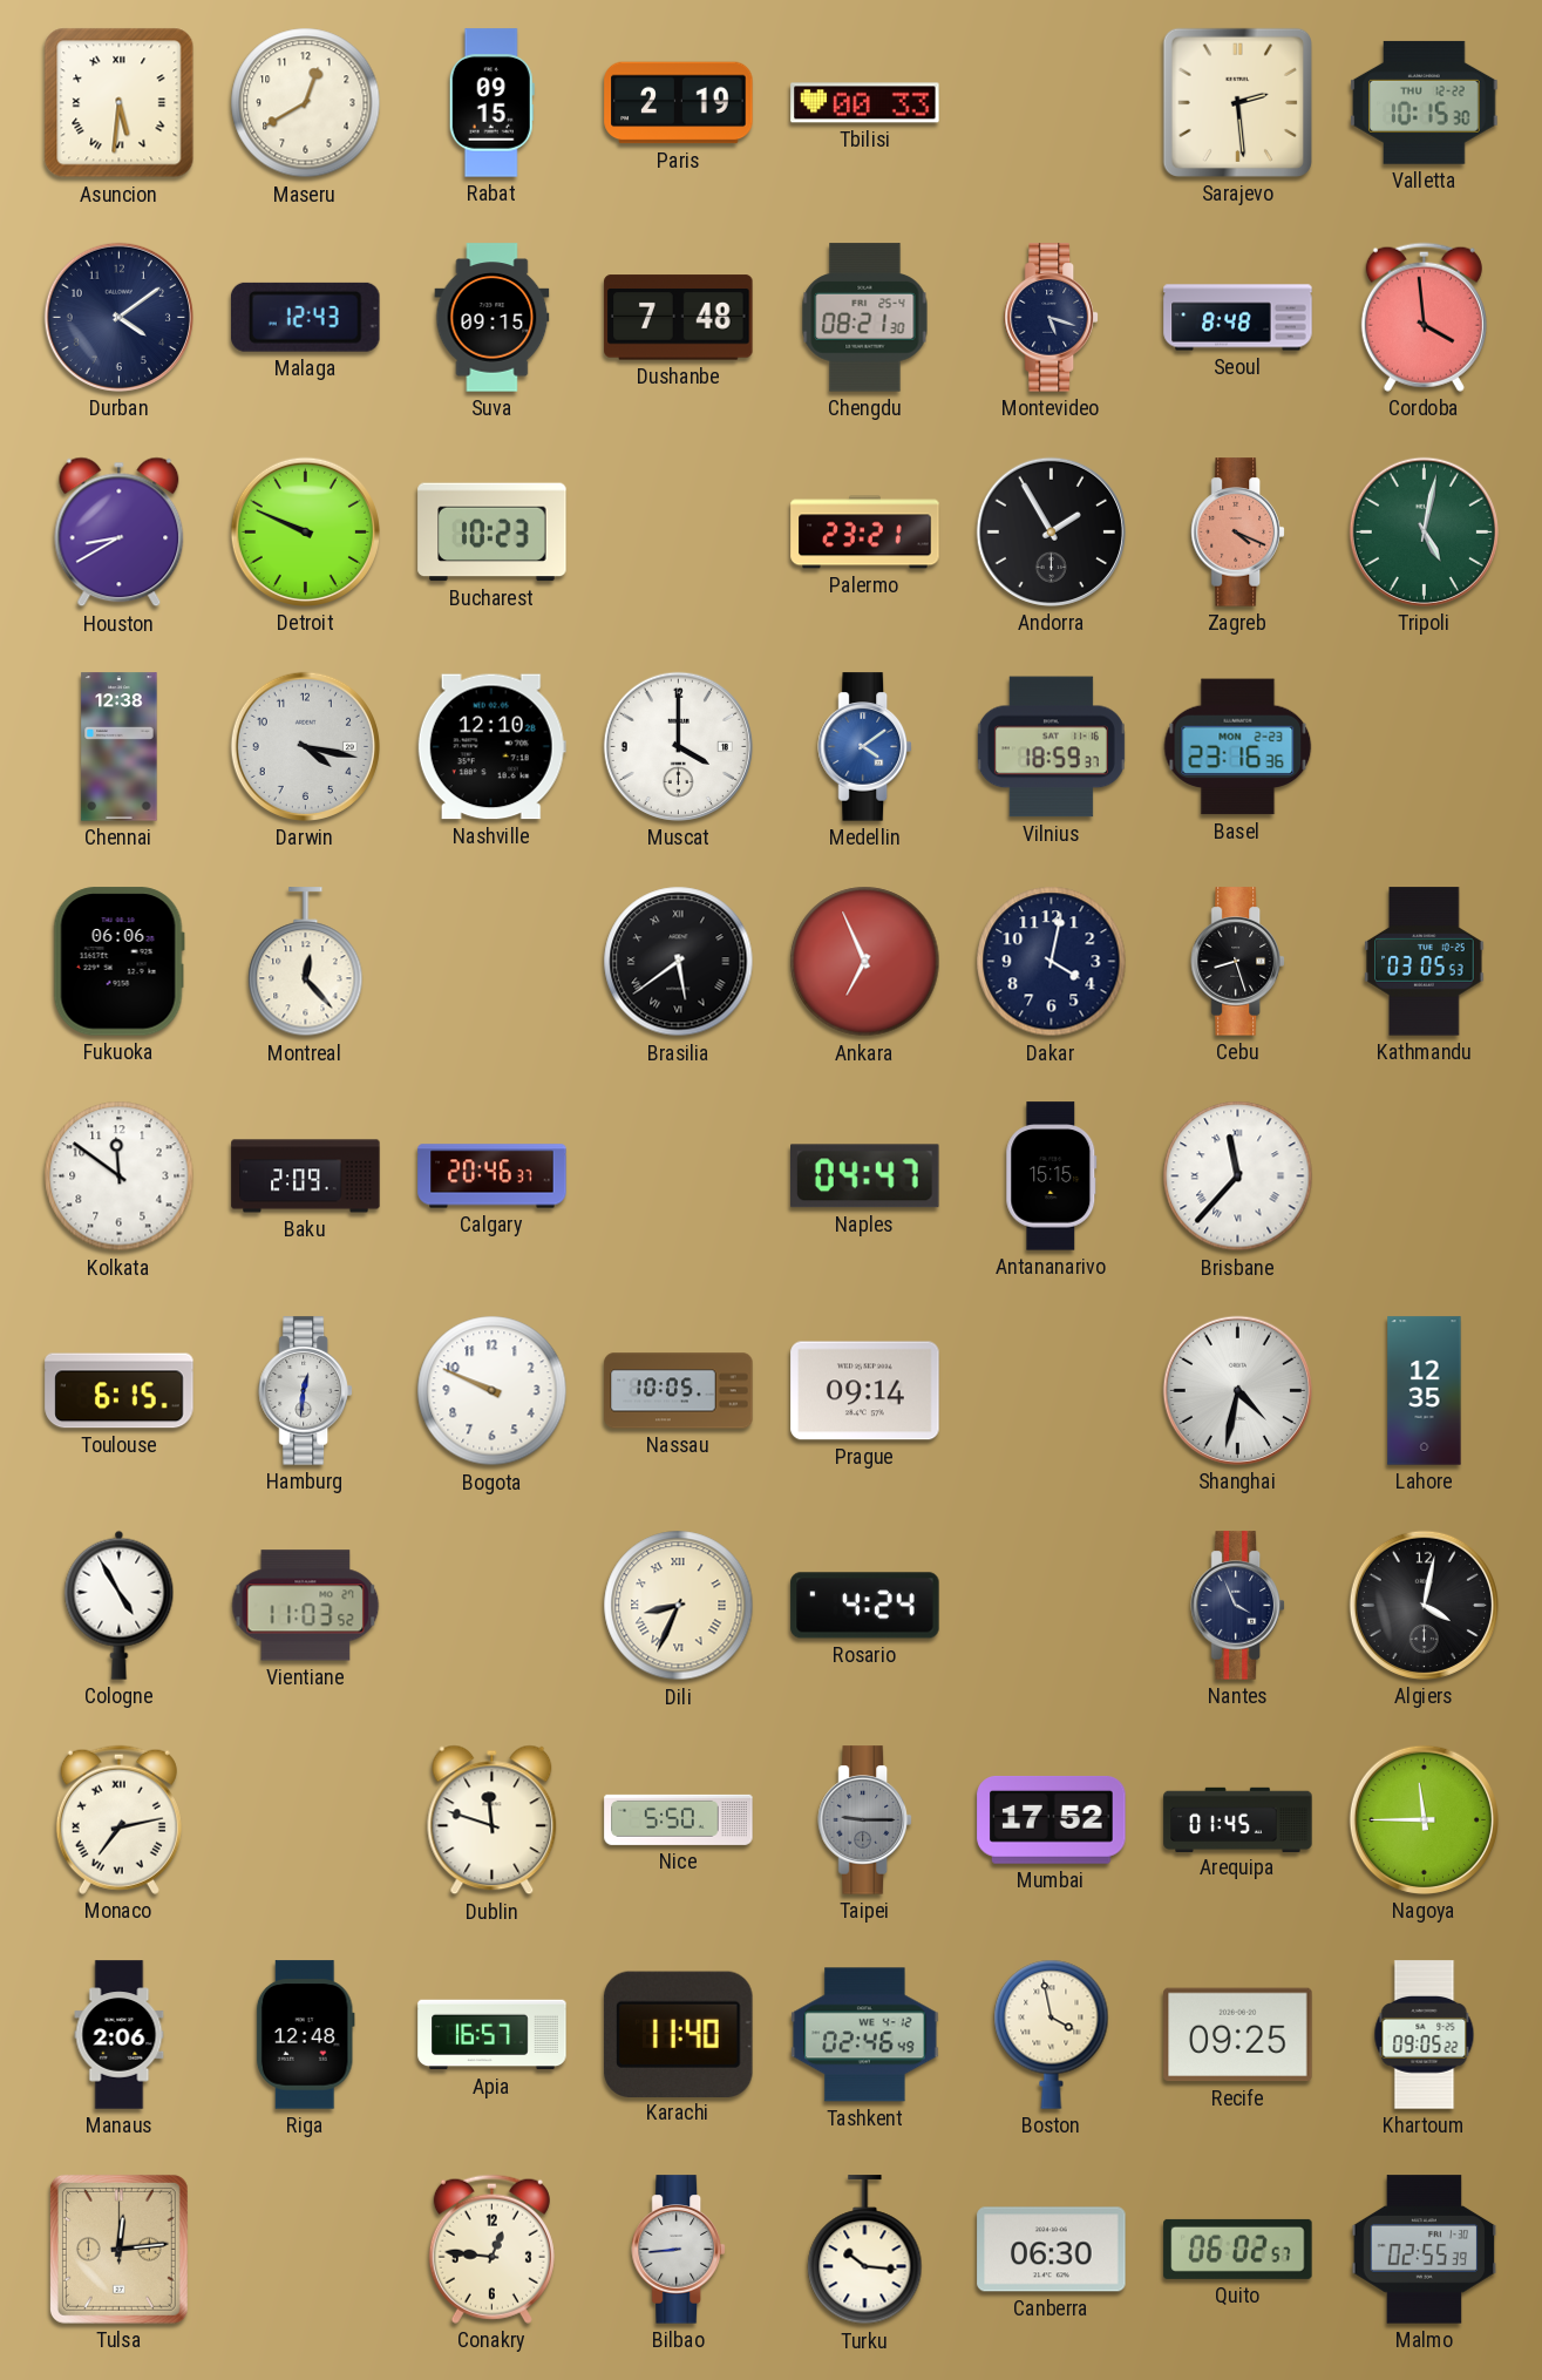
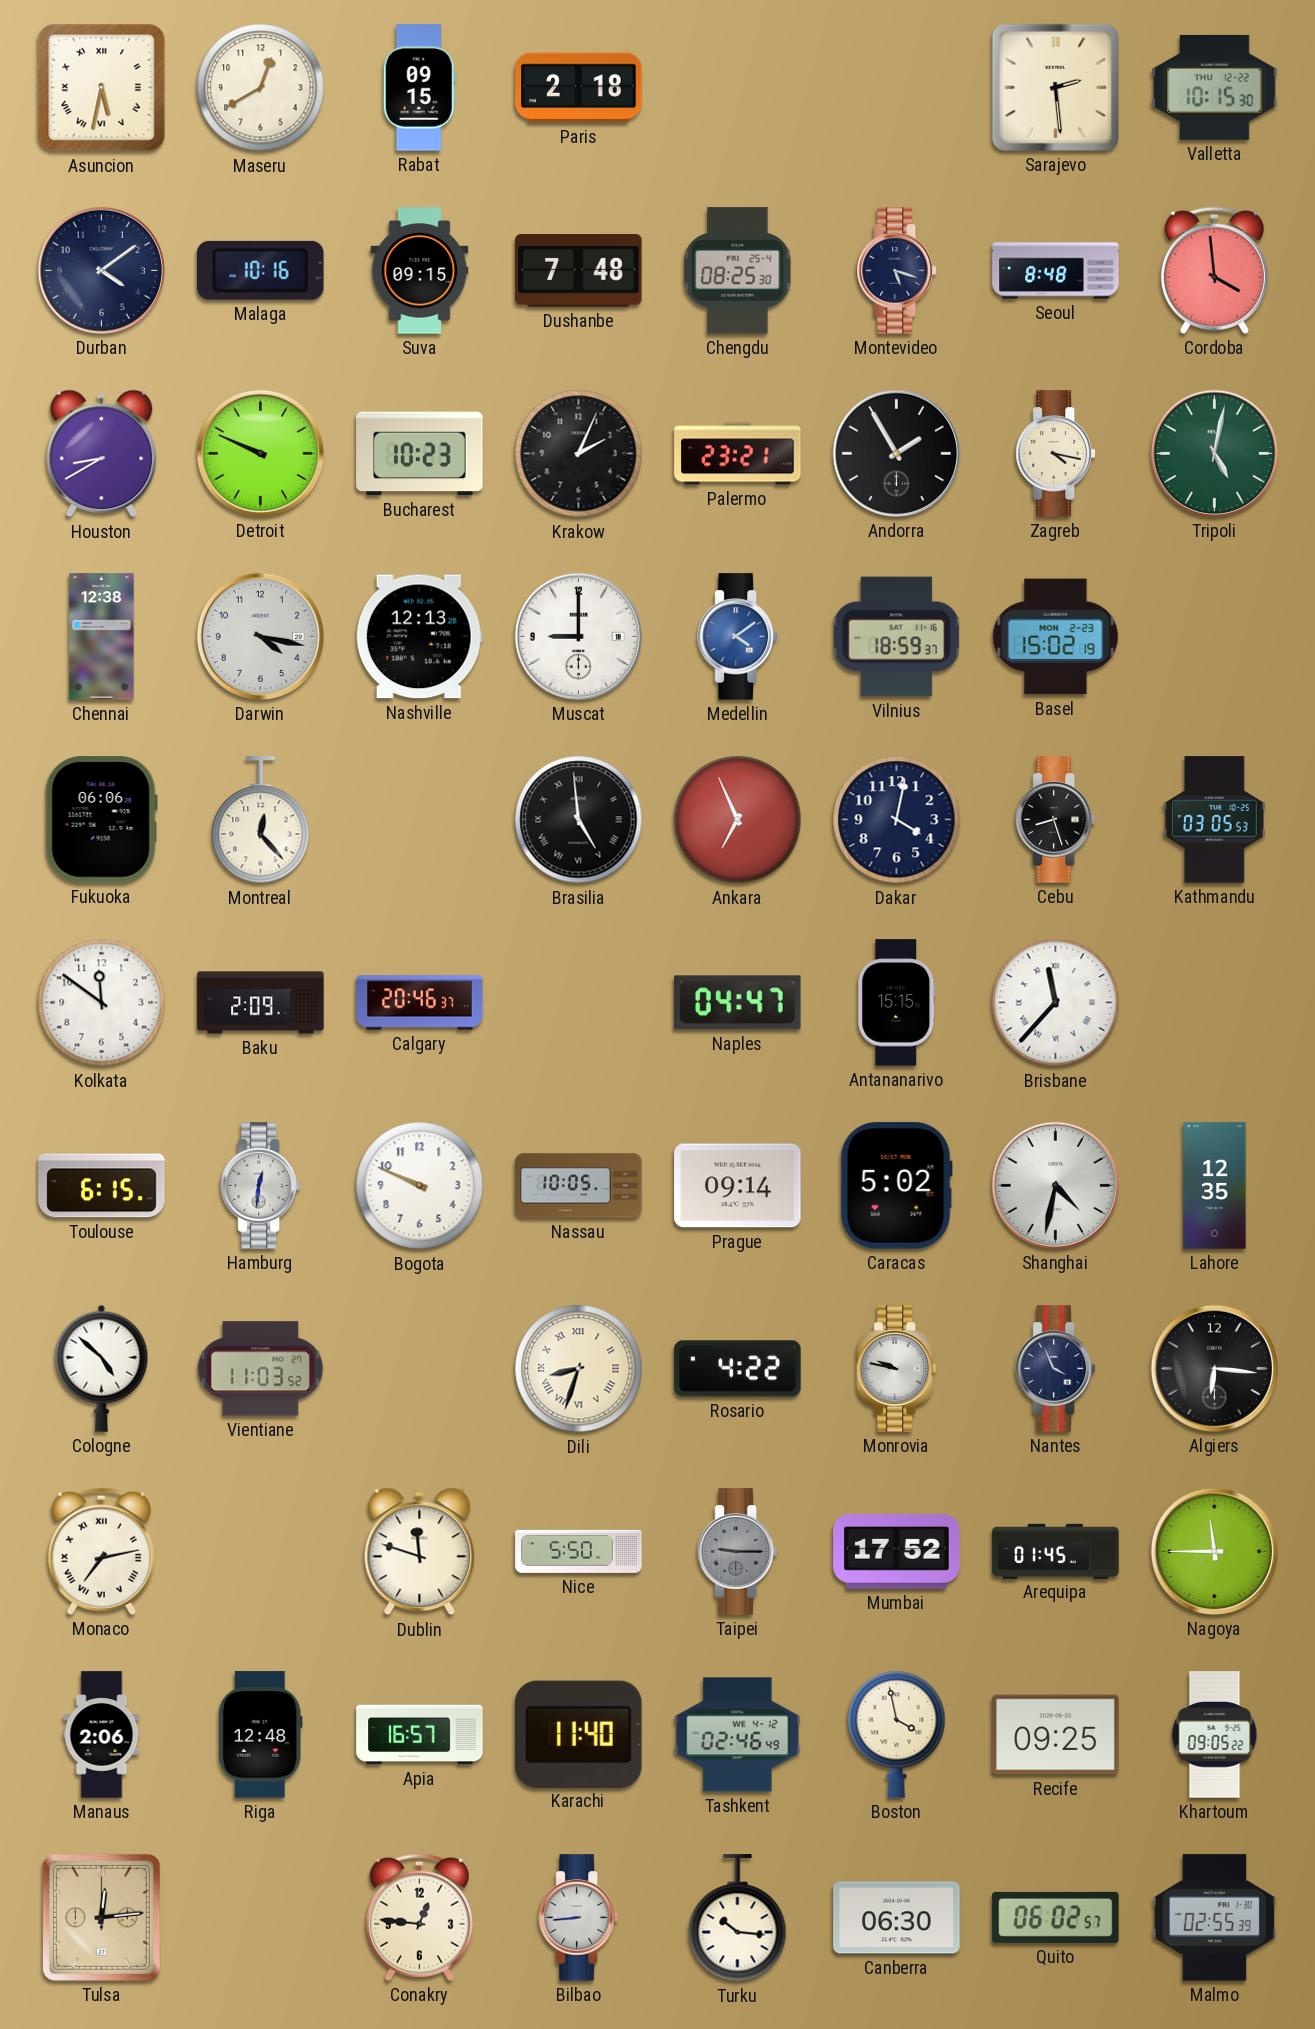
Asuncion: 5:31 -> 5:32 (102, 88)
Paris: 2:19 -> 2:18 (579, 88)
Tbilisi: 00:33 -> none (865, 103)
Malaga: 12:43 -> 10:16 (261, 270)
Chengdu: 08:21 -> 08:25 (738, 271)
Krakow: none -> 2:04 (579, 454)
Zagreb: 4:19 -> 4:17 (1055, 454)
Zagreb dial: salmon -> cream (1055, 454)
Nashville: 12:10 -> 12:13 (419, 637)
Muscat: 4:00 -> 9:00 (578, 636)
Basel: 23:16 -> 15:02 (1056, 637)
Brasilia: 5:39 -> 4:59 (579, 820)
Caracas: none -> 5:02 (896, 1186)
Cologne: 4:55 -> 4:52 (102, 1368)
Dili: 8:34 -> 8:33 (579, 1369)
Rosario: 4:24 -> 4:22 (738, 1369)
Monrovia: none -> 9:47 (896, 1369)
Algiers: 4:02 -> 6:16 (1214, 1368)
